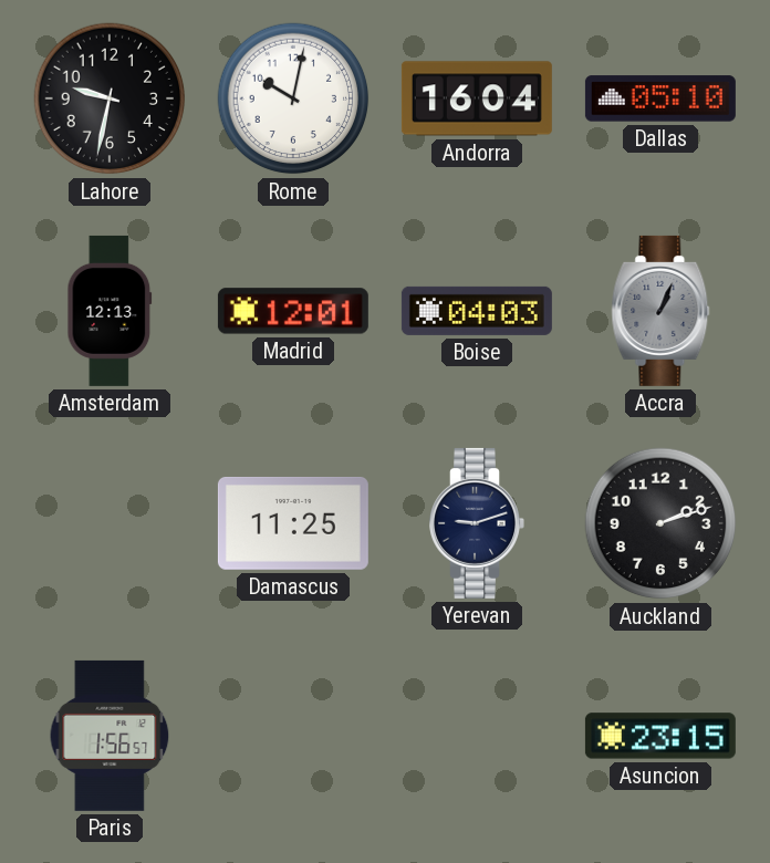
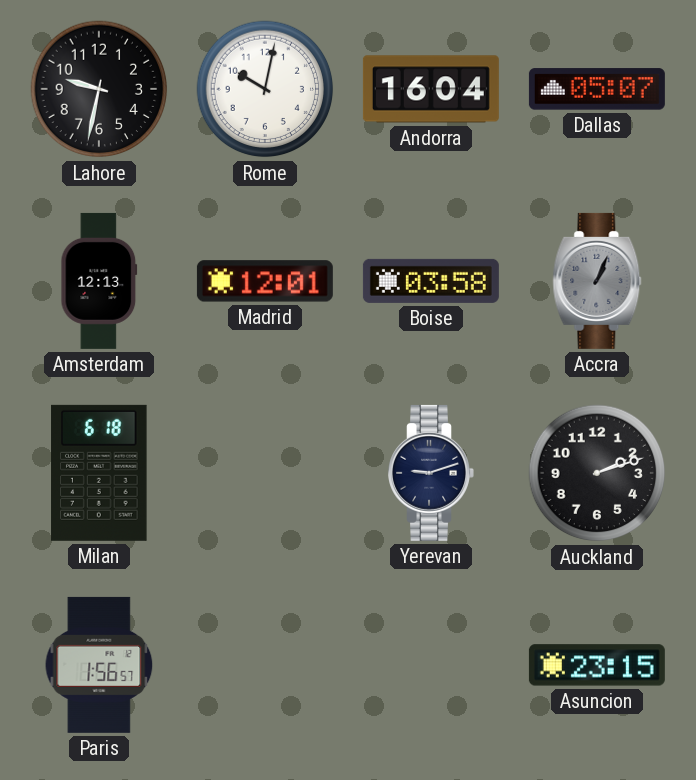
Dallas: 05:10 -> 05:07 (597, 89)
Boise: 04:03 -> 03:58 (431, 281)
Milan: none -> 6:18 (99, 473)
Damascus: 11:25 -> none (293, 523)
